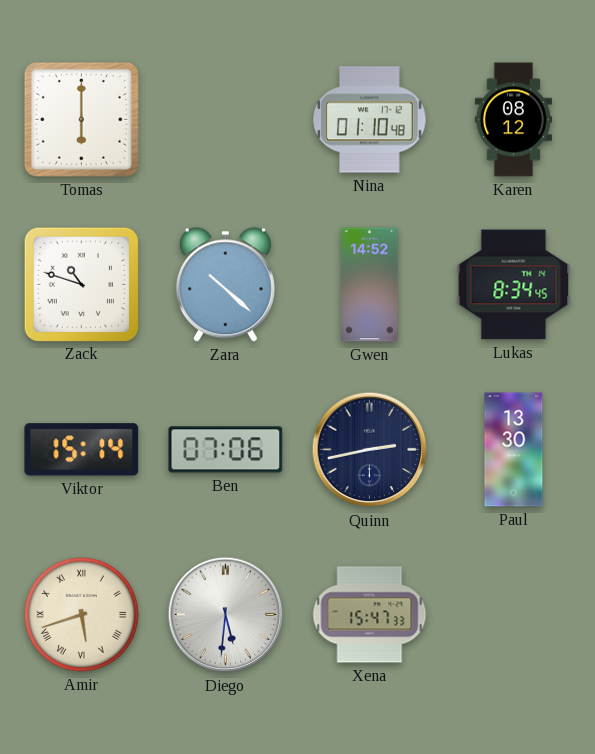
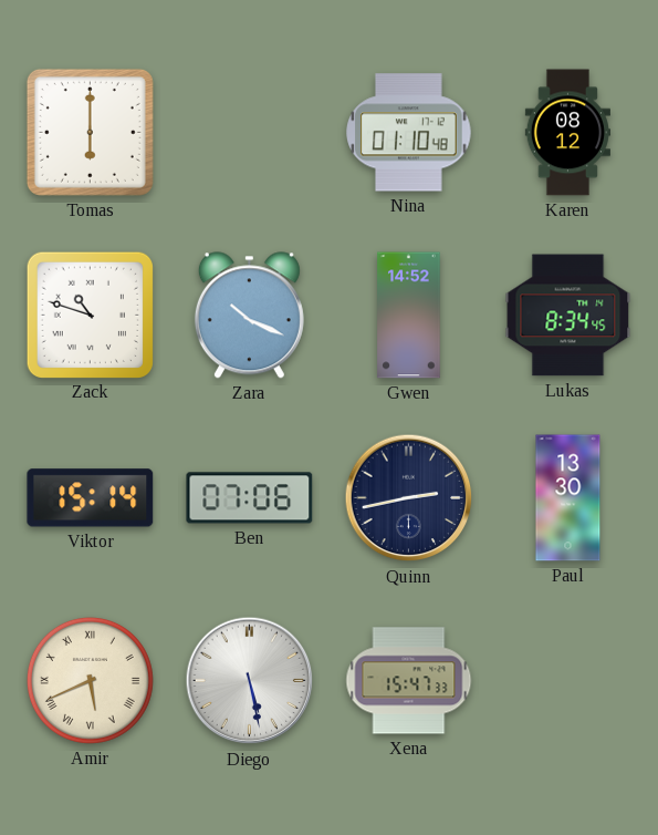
Zara: 10:22 -> 10:19 (249, 316)
Amir: 5:42 -> 5:41 (90, 680)
Diego: 5:31 -> 5:28 (250, 681)
